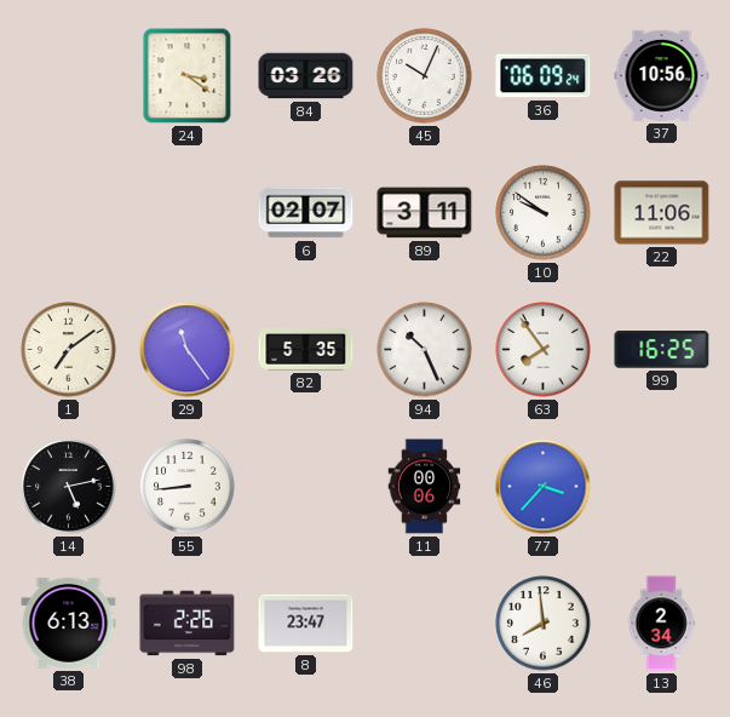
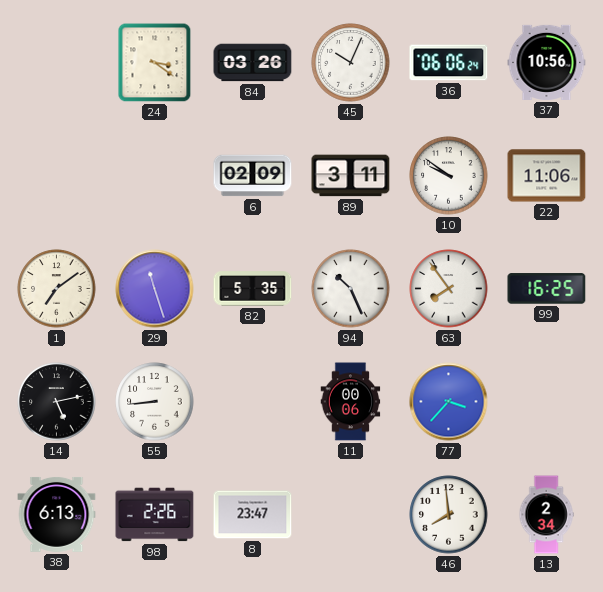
36: 06:09 -> 06:06 (449, 63)
6: 02:07 -> 02:09 (253, 176)
29: 11:24 -> 11:27 (155, 289)
